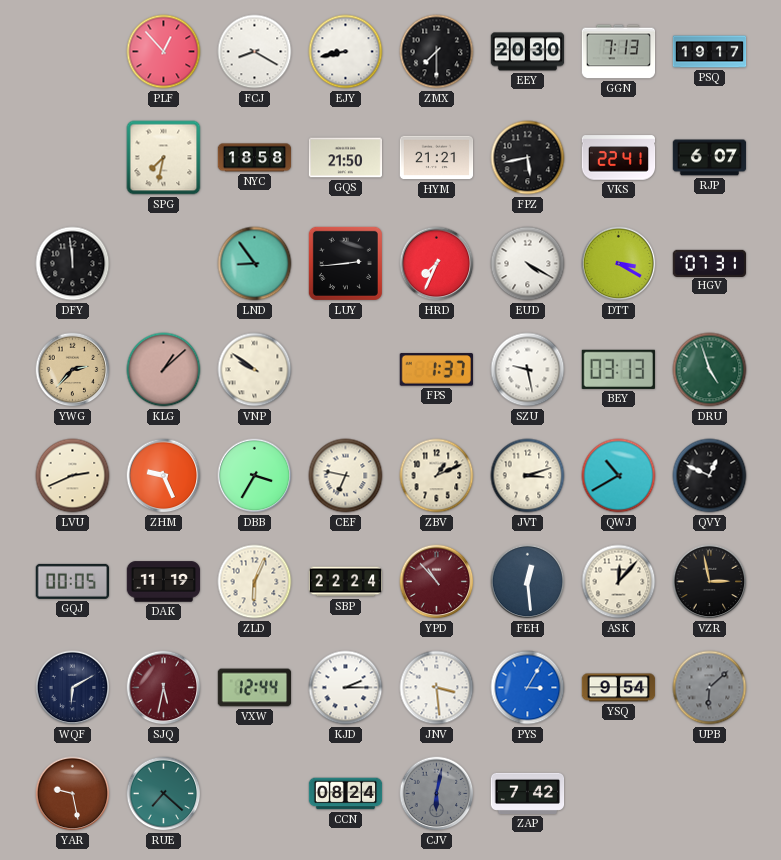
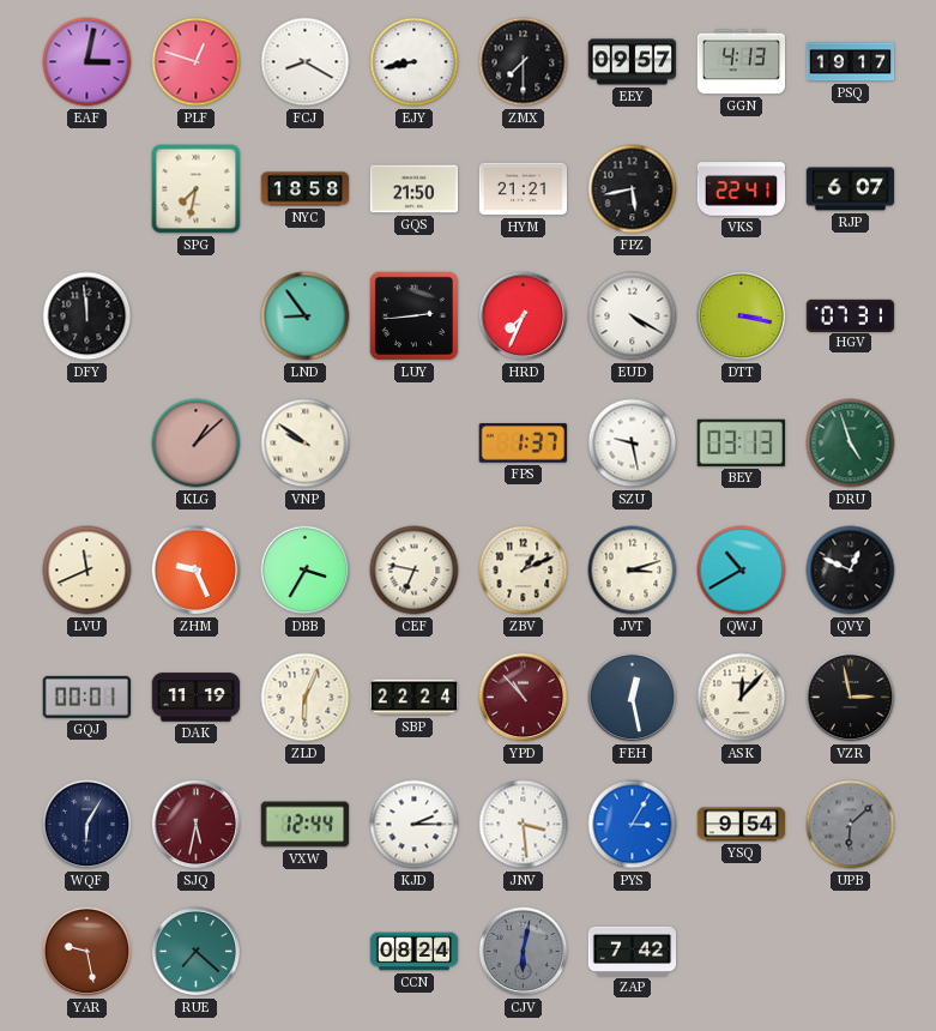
EAF: none -> 3:02 (87, 62)
PLF: 12:53 -> 12:48 (197, 62)
EEY: 20:30 -> 09:57 (633, 62)
GGN: 7:13 -> 4:13 (742, 62)
DTT: 3:20 -> 3:17 (742, 316)
YWG: 2:37 -> none (73, 370)
LVU: 2:41 -> 11:41 (87, 571)
GQJ: 00:05 -> 00:01 (86, 697)
FEH: 12:29 -> 12:28 (633, 698)
WQF: 6:10 -> 6:05 (87, 825)
